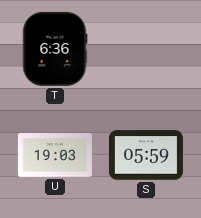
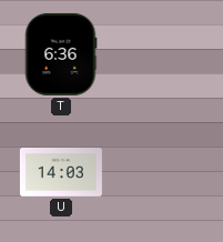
U: 19:03 -> 14:03 (61, 173)
S: 05:59 -> none (146, 155)
